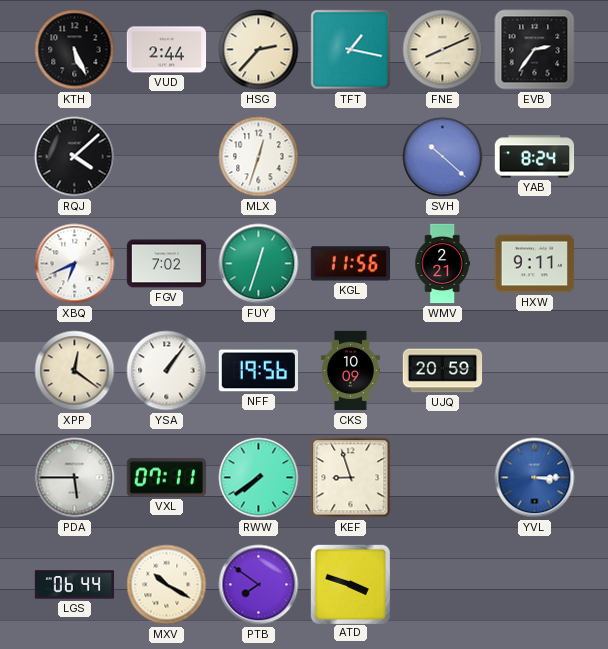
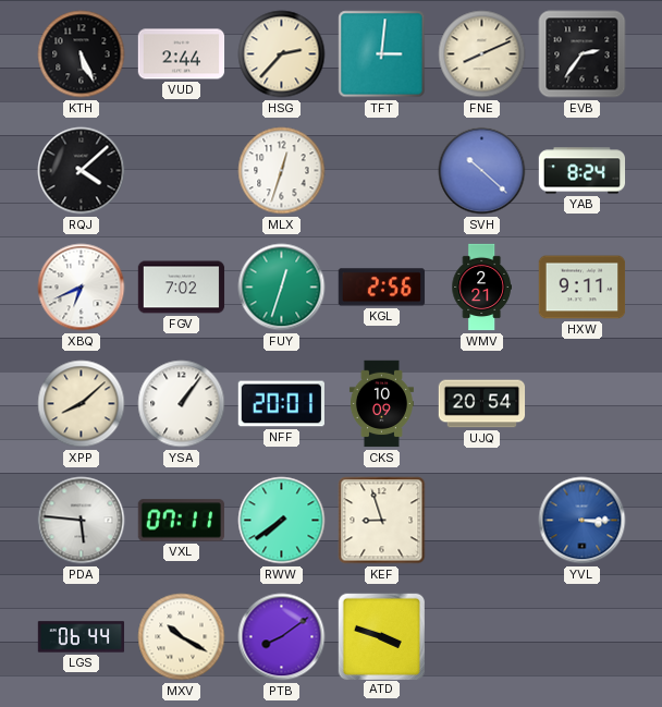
TFT: 1:17 -> 3:01 (382, 54)
KGL: 11:56 -> 2:56 (382, 288)
XPP: 12:21 -> 8:08 (82, 404)
NFF: 19:56 -> 20:01 (282, 404)
UJQ: 20:59 -> 20:54 (482, 404)
PDA: 5:45 -> 5:46 (82, 521)
PTB: 7:51 -> 8:09 (282, 637)
